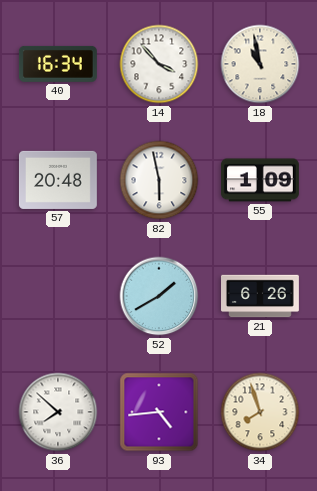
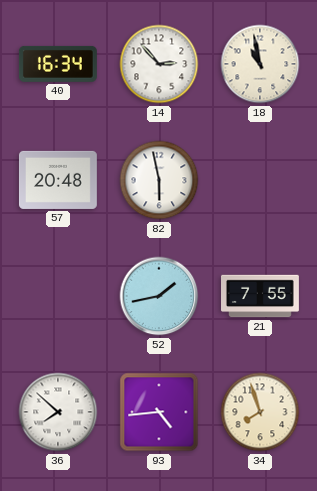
14: 3:53 -> 2:53 (159, 64)
55: 1:09 -> none (260, 180)
52: 1:40 -> 1:43 (159, 296)
21: 6:26 -> 7:55 (261, 296)
